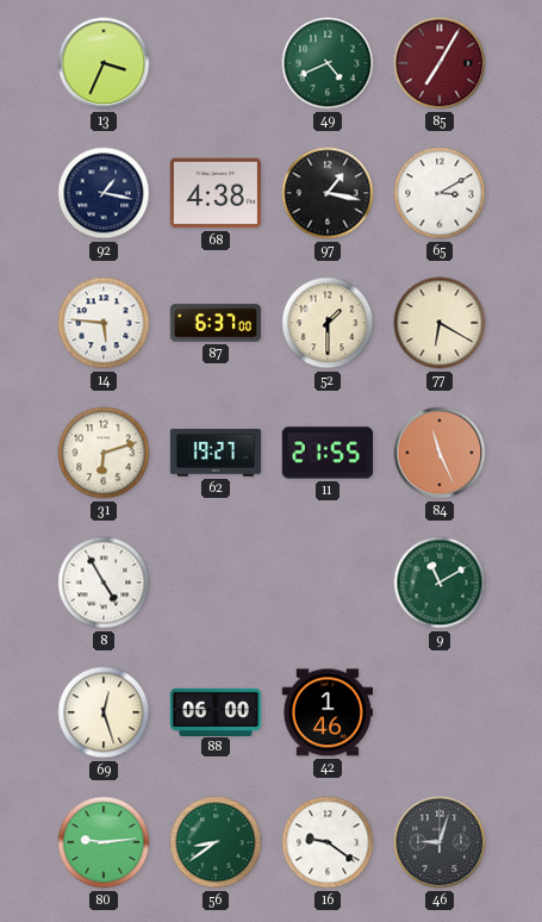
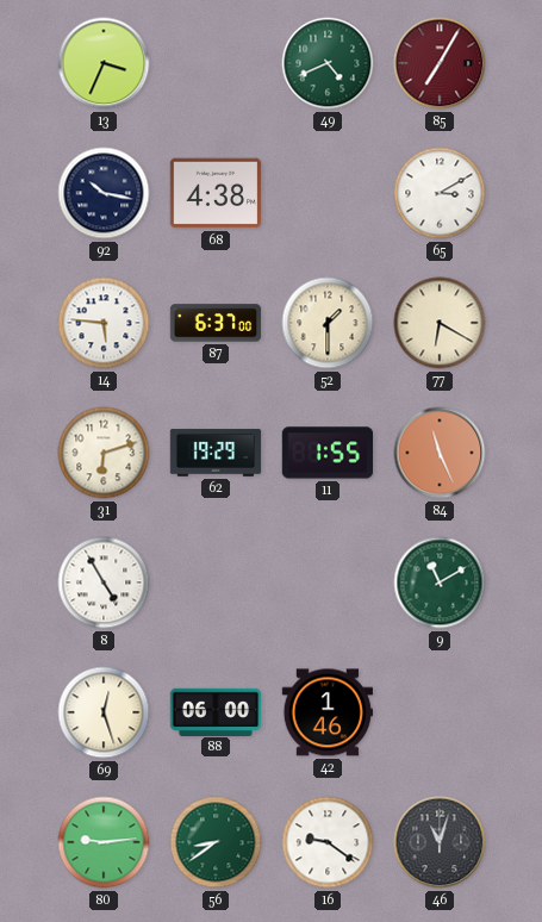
92: 1:17 -> 10:17 (104, 193)
97: 1:17 -> none (328, 193)
62: 19:27 -> 19:29 (216, 453)
11: 21:55 -> 1:55 (328, 453)
46: 9:03 -> 11:03 (440, 842)
